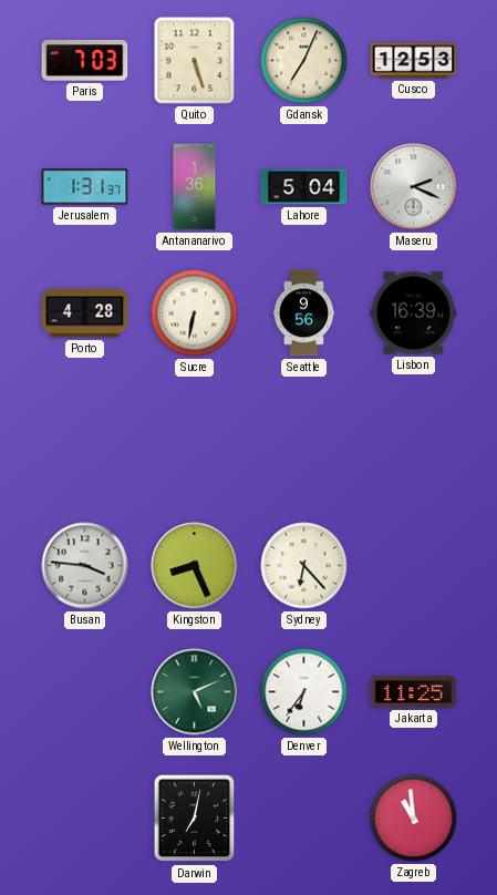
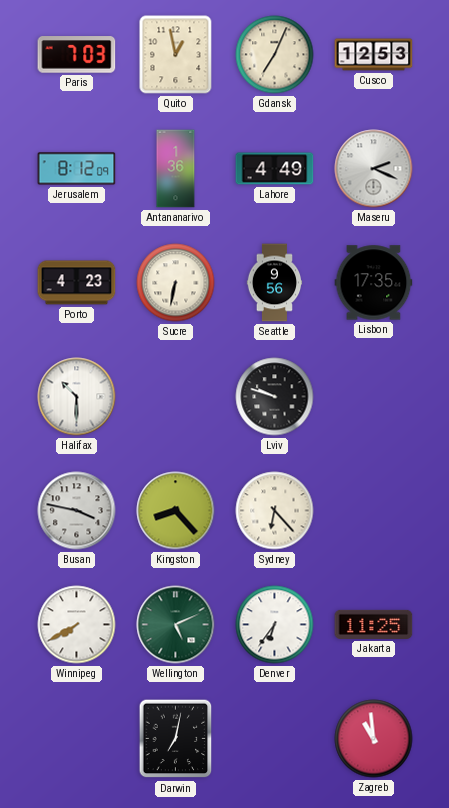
Quito: 5:27 -> 12:58 (176, 55)
Jerusalem: 1:31 -> 8:12 (77, 169)
Lahore: 5:04 -> 4:49 (275, 169)
Porto: 4:28 -> 4:23 (77, 283)
Lisbon: 16:39 -> 17:35 (374, 283)
Halifax: none -> 10:30 (77, 397)
Lviv: none -> 9:48 (275, 397)
Busan: 3:46 -> 3:47 (77, 511)
Kingston: 8:26 -> 8:23 (176, 511)
Winnipeg: none -> 7:40 (77, 625)
